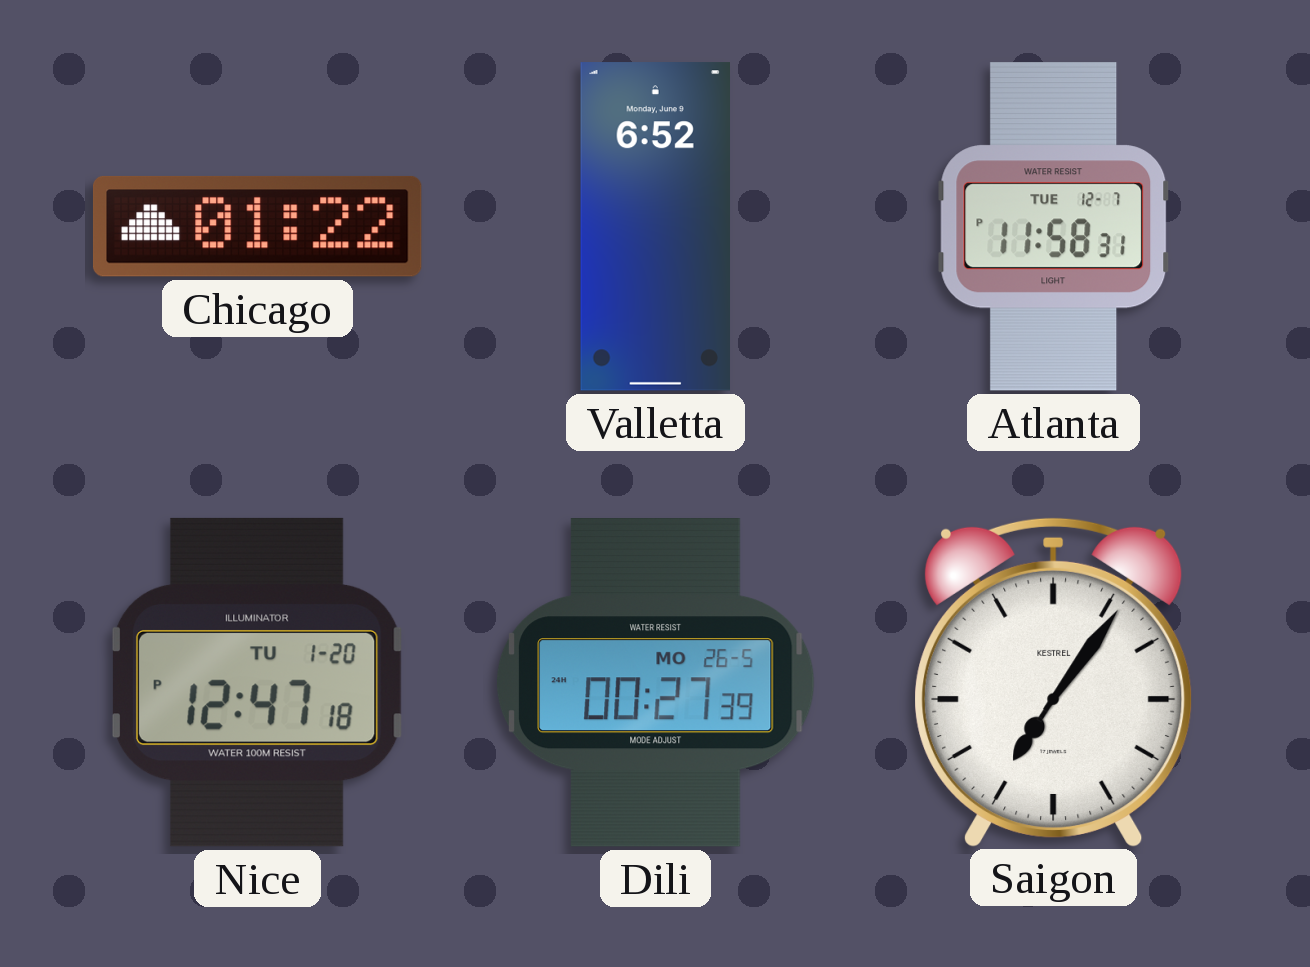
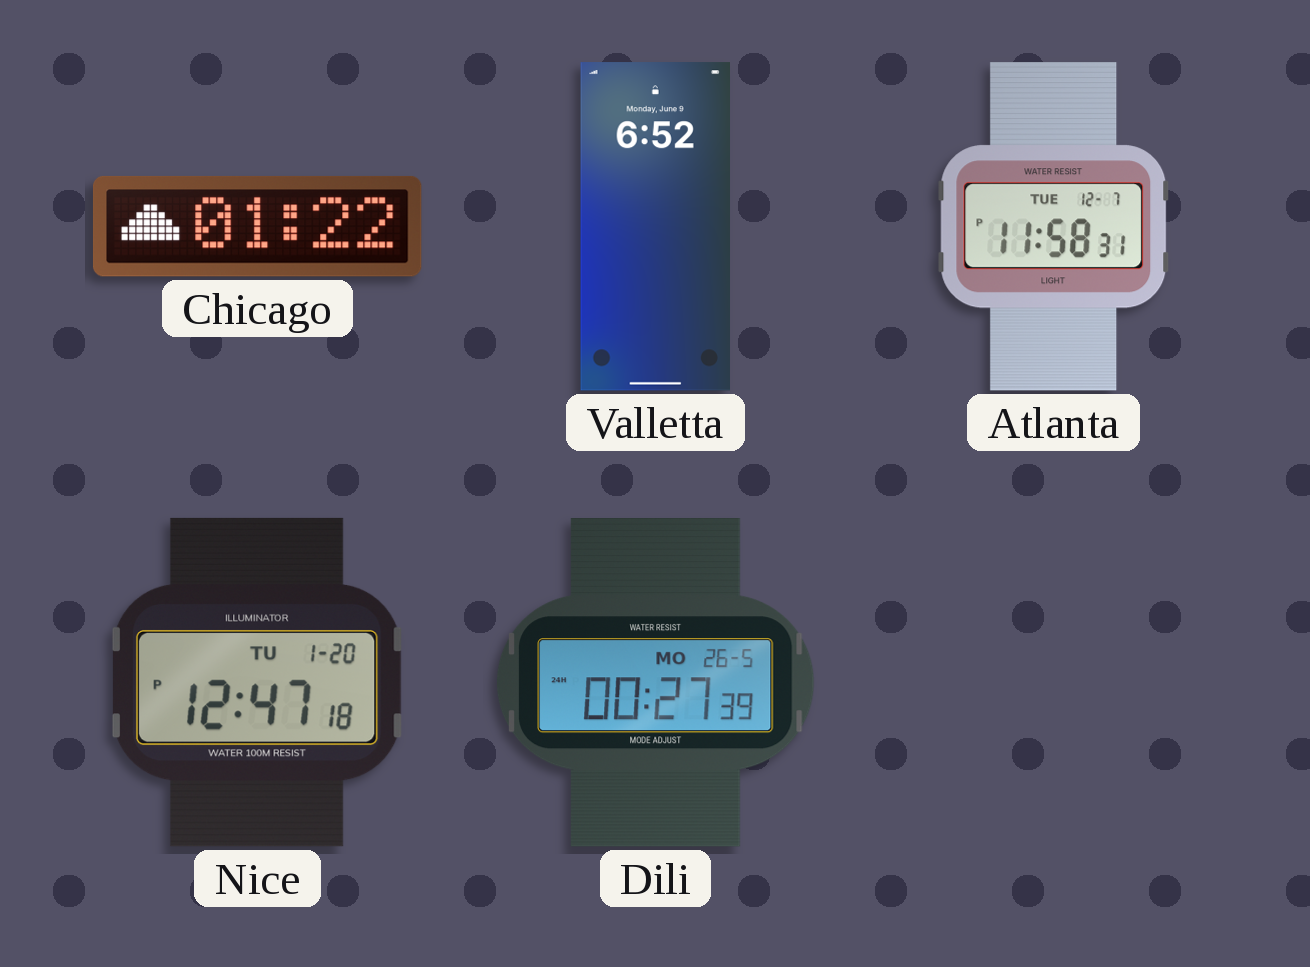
Saigon: 7:06 -> none (1054, 682)
